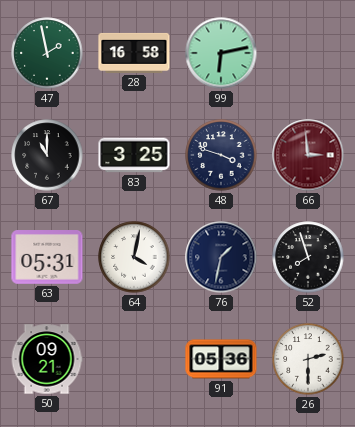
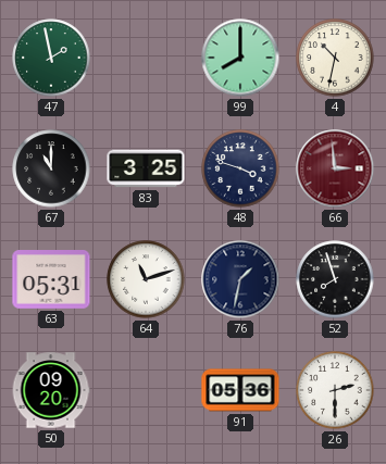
28: 16:58 -> none (134, 53)
99: 6:13 -> 8:00 (240, 58)
4: none -> 10:32 (335, 58)
64: 4:02 -> 11:12 (146, 279)
50: 09:21 -> 09:20 (51, 390)
